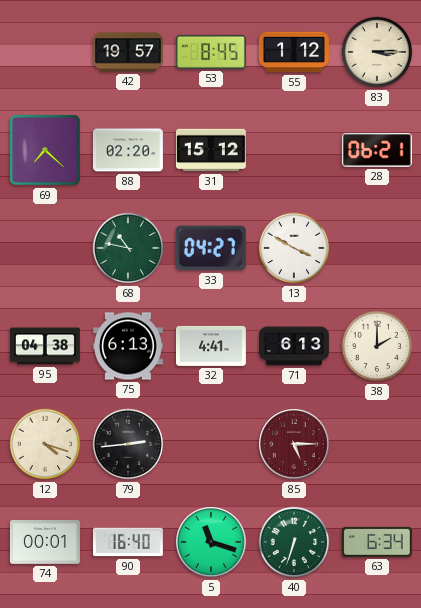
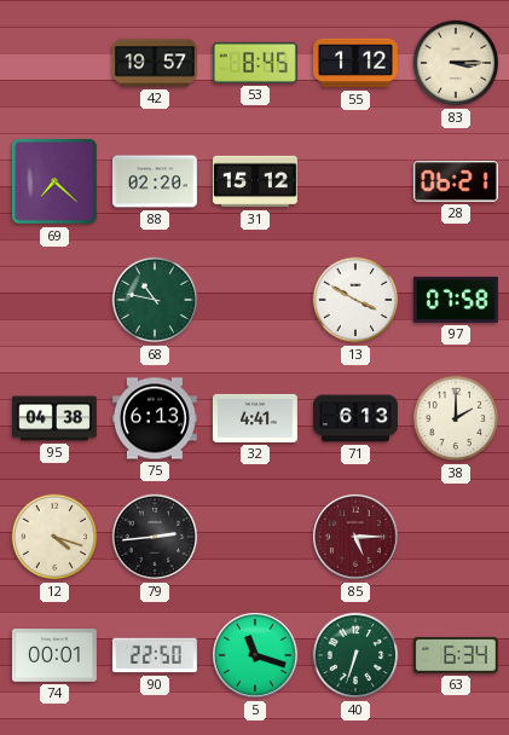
33: 04:27 -> none (211, 248)
97: none -> 07:58 (456, 300)
90: 16:40 -> 22:50 (155, 655)
